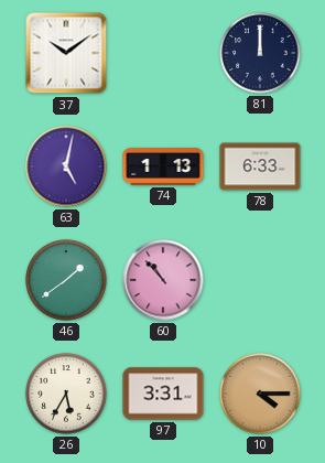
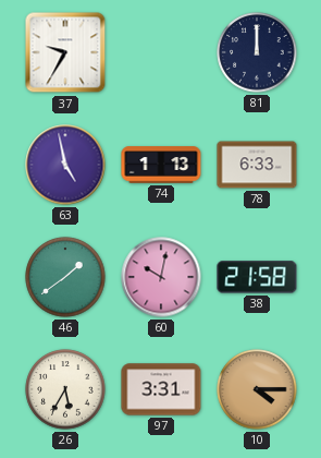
37: 10:09 -> 9:35 (65, 52)
63: 5:02 -> 4:58 (65, 165)
60: 10:53 -> 10:02 (161, 277)
38: none -> 21:58 (257, 277)
